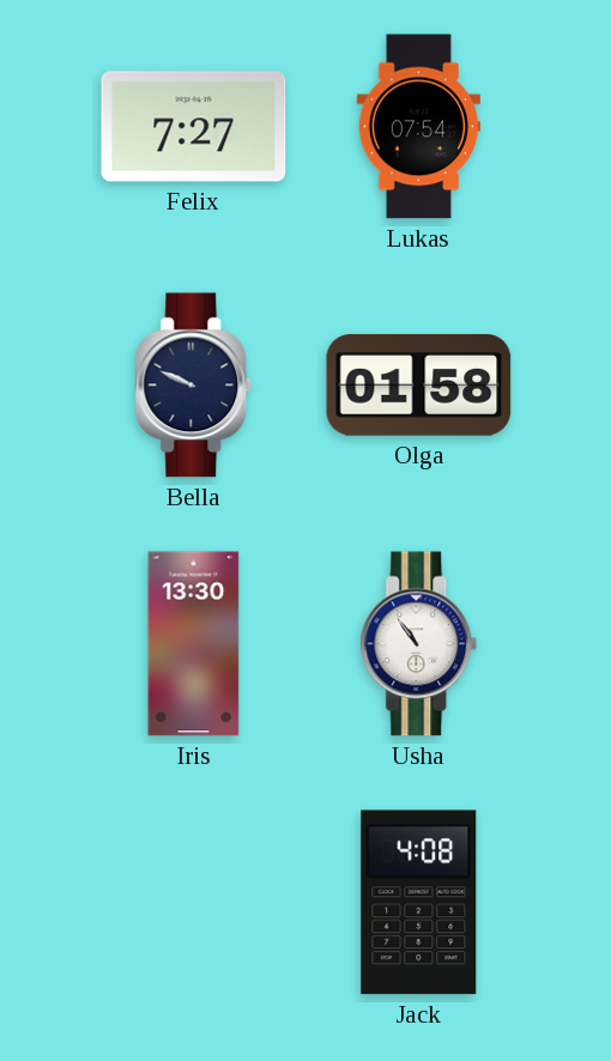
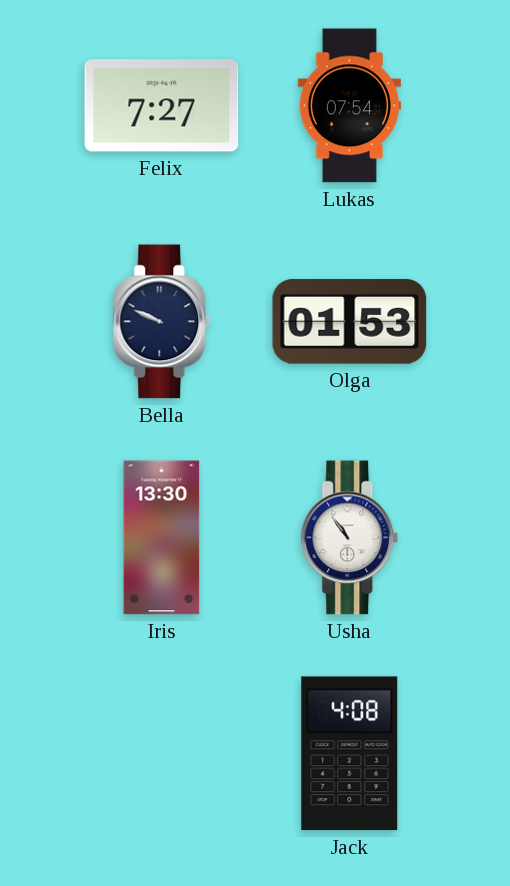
Olga: 01:58 -> 01:53 (350, 322)
